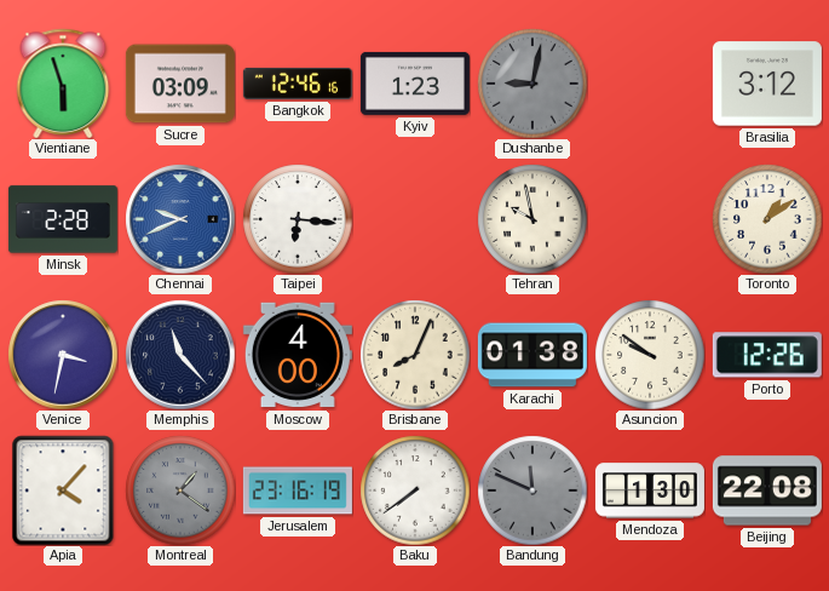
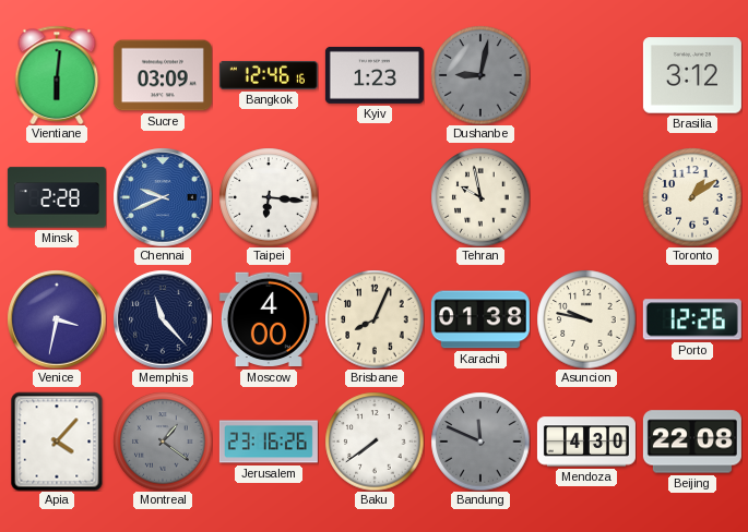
Vientiane: 5:57 -> 6:01 (57, 74)
Asuncion: 9:51 -> 9:47 (586, 319)
Jerusalem: 23:16:19 -> 23:16:26 (269, 442)
Mendoza: 1:30 -> 4:30 (586, 442)
